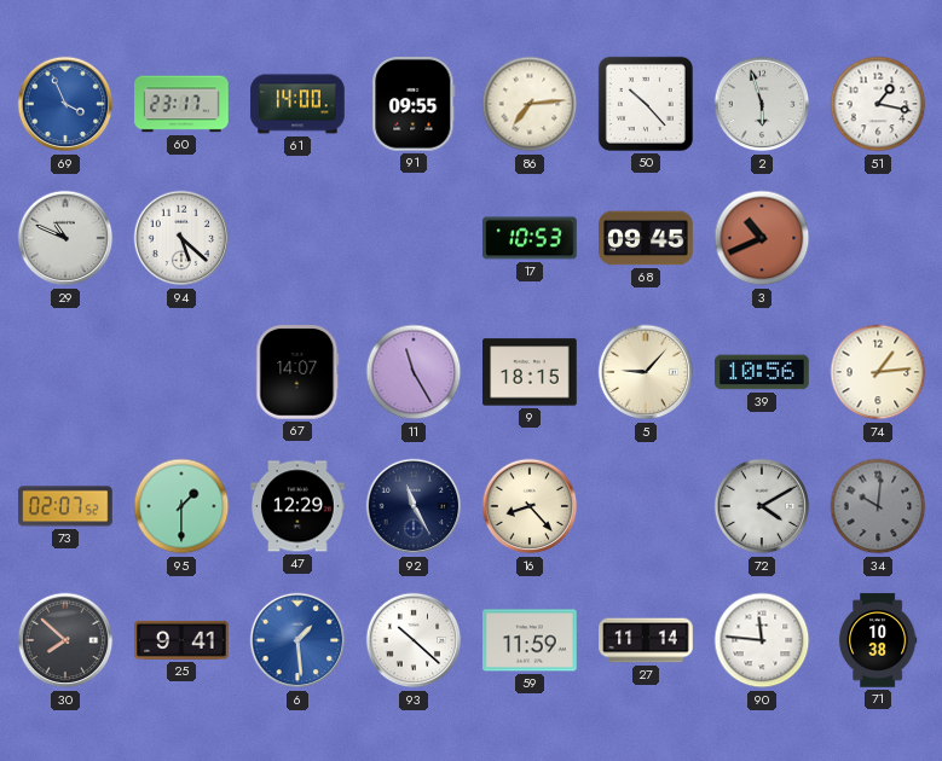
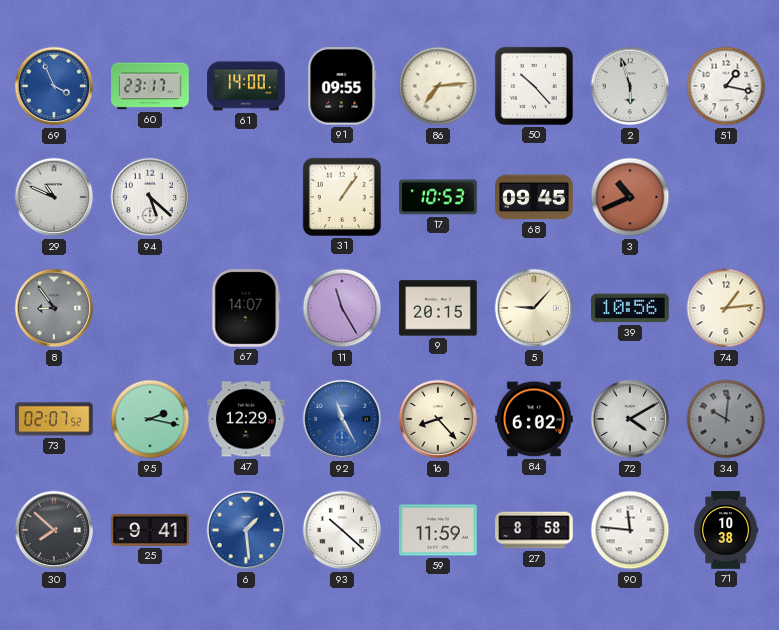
31: none -> 1:06 (342, 197)
8: none -> 8:54 (54, 308)
9: 18:15 -> 20:15 (438, 308)
95: 1:30 -> 2:17 (150, 419)
92 dial: navy -> blue (342, 419)
84: none -> 6:02 (534, 419)
27: 11:14 -> 8:58 (534, 530)
